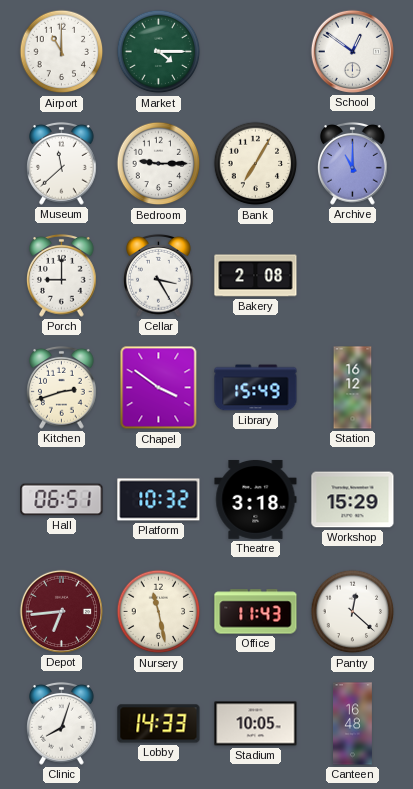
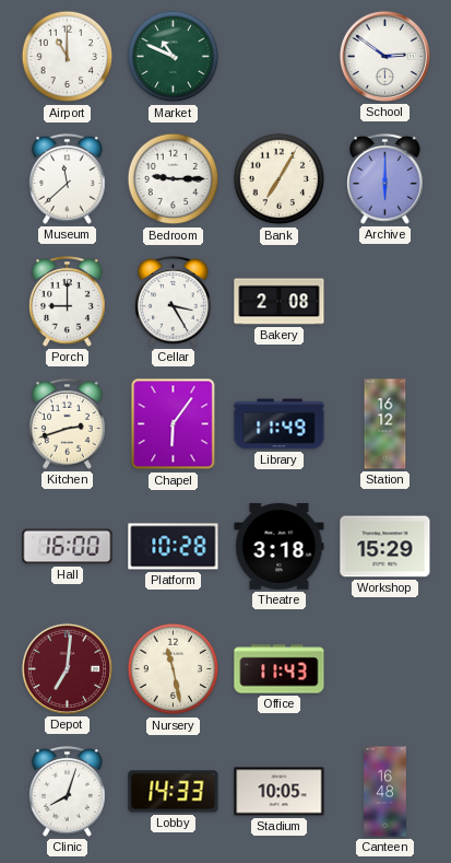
Market: 4:15 -> 10:49 (174, 57)
School: 12:51 -> 2:51 (384, 56)
Archive: 11:00 -> 6:00 (385, 178)
Chapel: 3:51 -> 6:06 (174, 424)
Library: 15:49 -> 11:49 (280, 424)
Hall: 06:51 -> 16:00 (68, 547)
Platform: 10:32 -> 10:28 (174, 547)
Depot: 6:44 -> 7:01 (67, 668)
Pantry: 12:22 -> none (353, 612)
